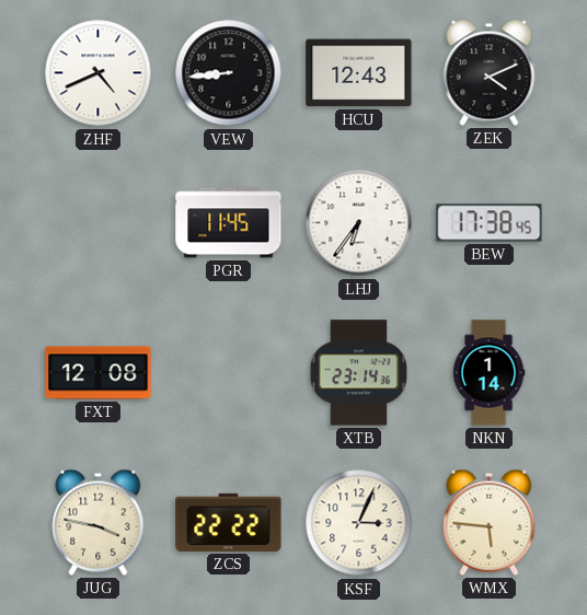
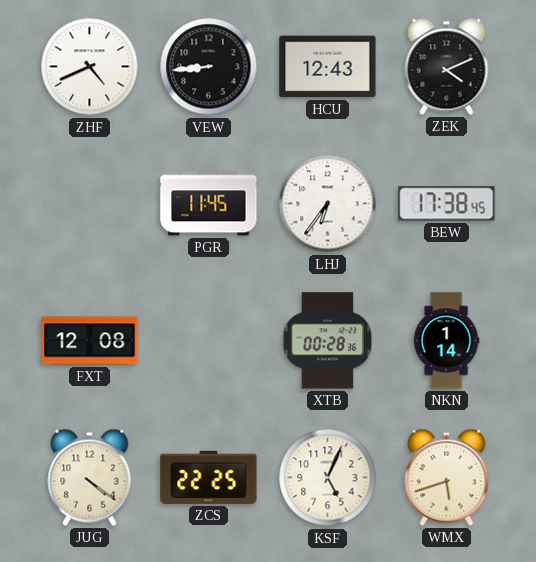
XTB: 23:14 -> 00:28 (328, 341)
JUG: 3:47 -> 4:21 (90, 477)
ZCS: 22:22 -> 22:25 (209, 477)
KSF: 3:04 -> 5:04 (328, 478)
WMX: 5:46 -> 5:42 (447, 477)
